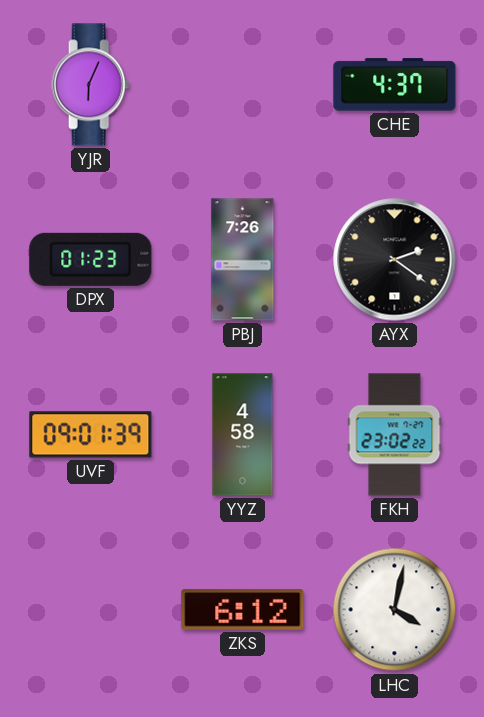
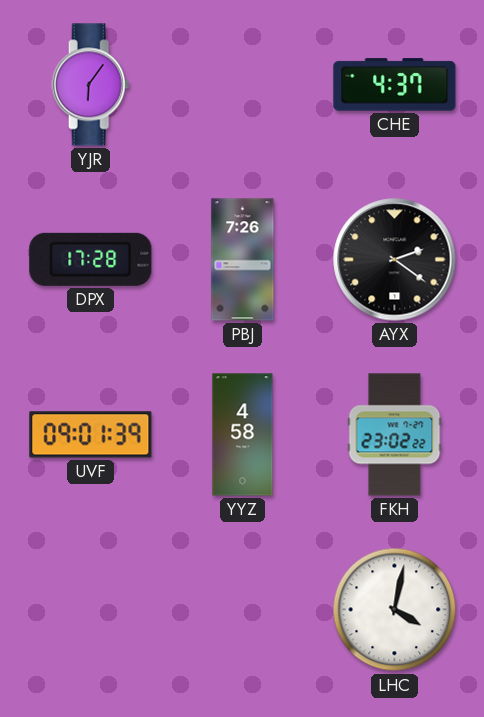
YJR: 6:04 -> 6:06 (91, 85)
DPX: 01:23 -> 17:28 (91, 259)
ZKS: 6:12 -> none (243, 610)
